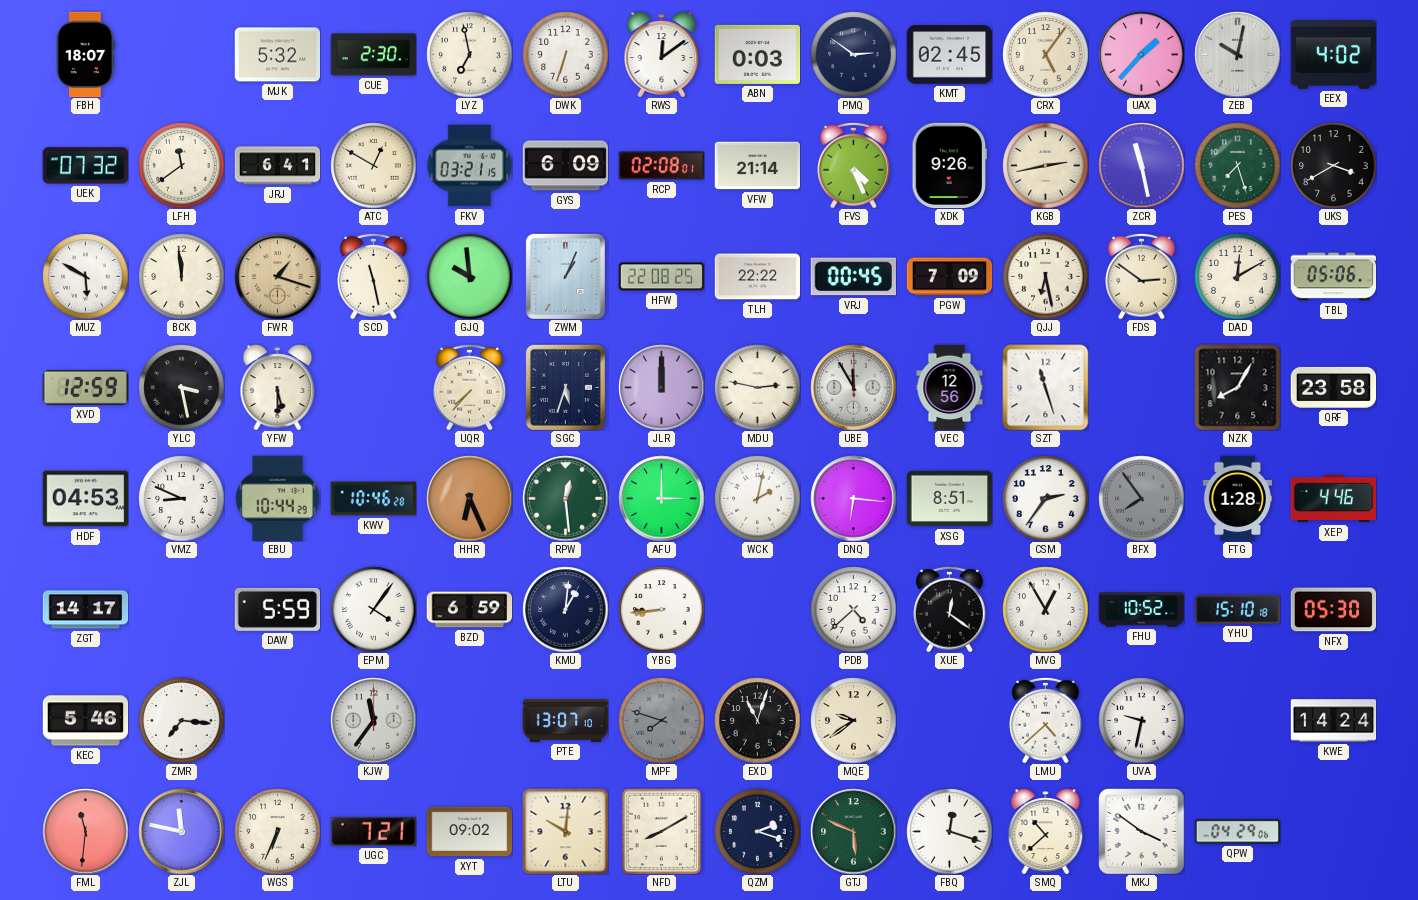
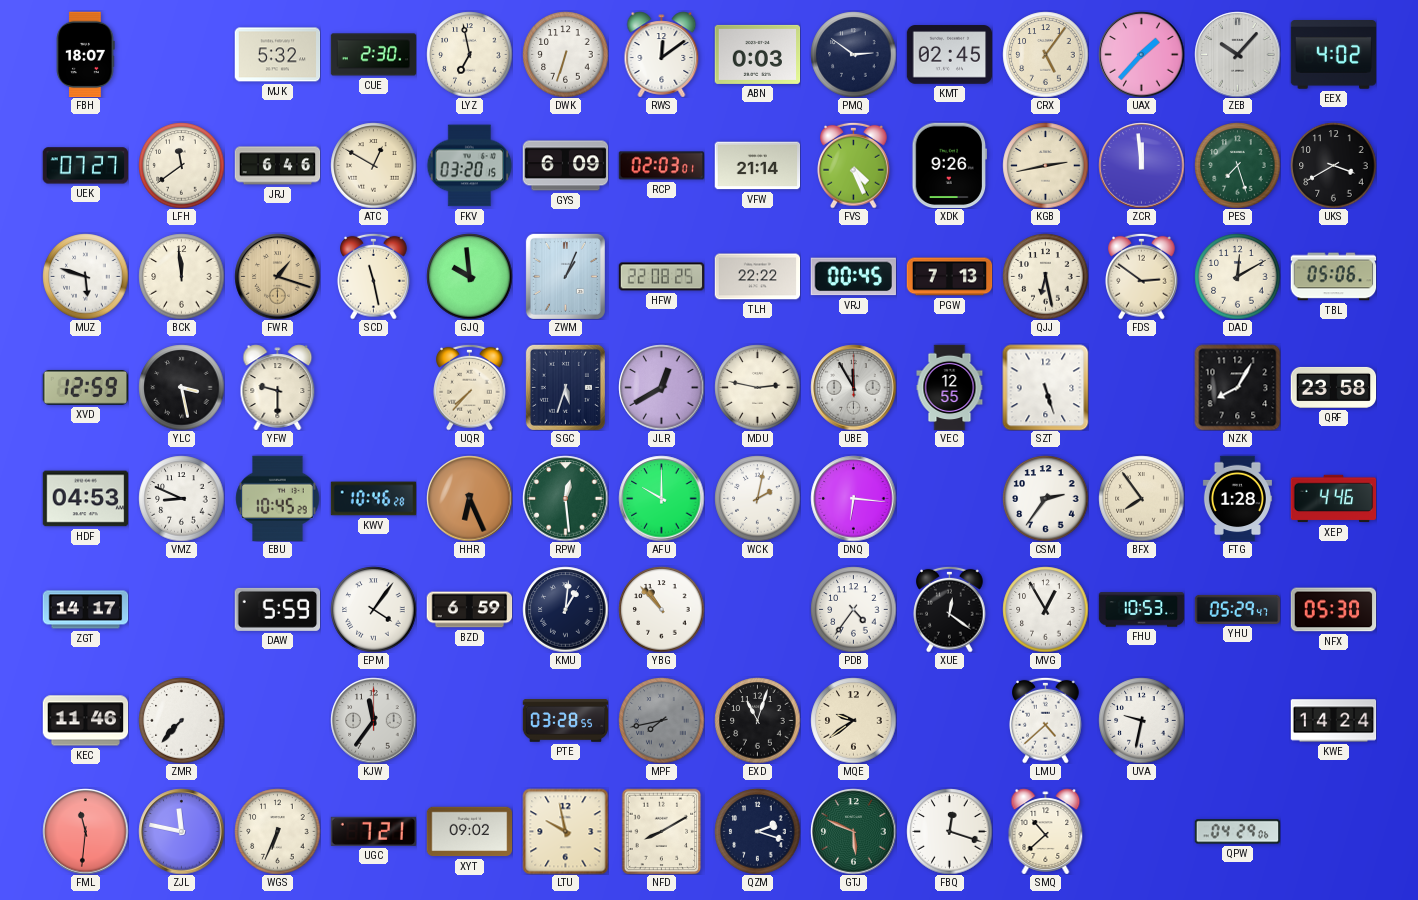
ZEB: 10:02 -> 10:07 (1237, 54)
UEK: 07:32 -> 07:27 (85, 166)
JRJ: 6:41 -> 6:46 (277, 166)
FKV: 03:21 -> 03:20 (469, 166)
RCP: 02:08 -> 02:03 (661, 166)
ZCR: 11:28 -> 11:59 (1141, 165)
MUZ: 5:50 -> 5:48 (85, 276)
PGW: 7:09 -> 7:13 (949, 277)
YFW: 5:30 -> 9:30 (278, 387)
JLR: 12:00 -> 12:40 (661, 387)
VEC: 12:56 -> 12:55 (950, 387)
SZT: 11:27 -> 5:27 (1045, 387)
EBU: 10:44 -> 10:45 (278, 498)
AFU: 3:00 -> 10:00 (661, 498)
XSG: 8:51 -> none (949, 499)
BFX dial: grey -> cream (1141, 498)
YBG: 8:44 -> 10:53 (661, 609)
PDB: 4:38 -> 4:36 (853, 609)
FHU: 10:52 -> 10:53 (1141, 610)
YHU: 15:10 -> 05:29 (1237, 609)
KEC: 5:46 -> 11:46 (85, 721)
ZMR: 7:16 -> 7:37 (181, 720)
PTE: 13:07 -> 03:28 (565, 721)
MPF: 7:48 -> 7:43 (661, 720)
LTU: 10:01 -> 9:58 (565, 831)
MKJ: 3:51 -> none (1141, 831)
